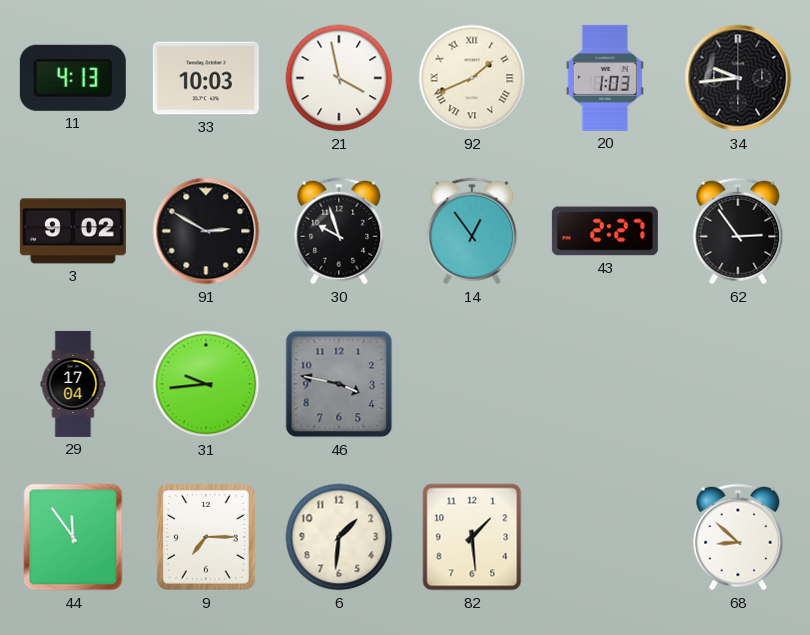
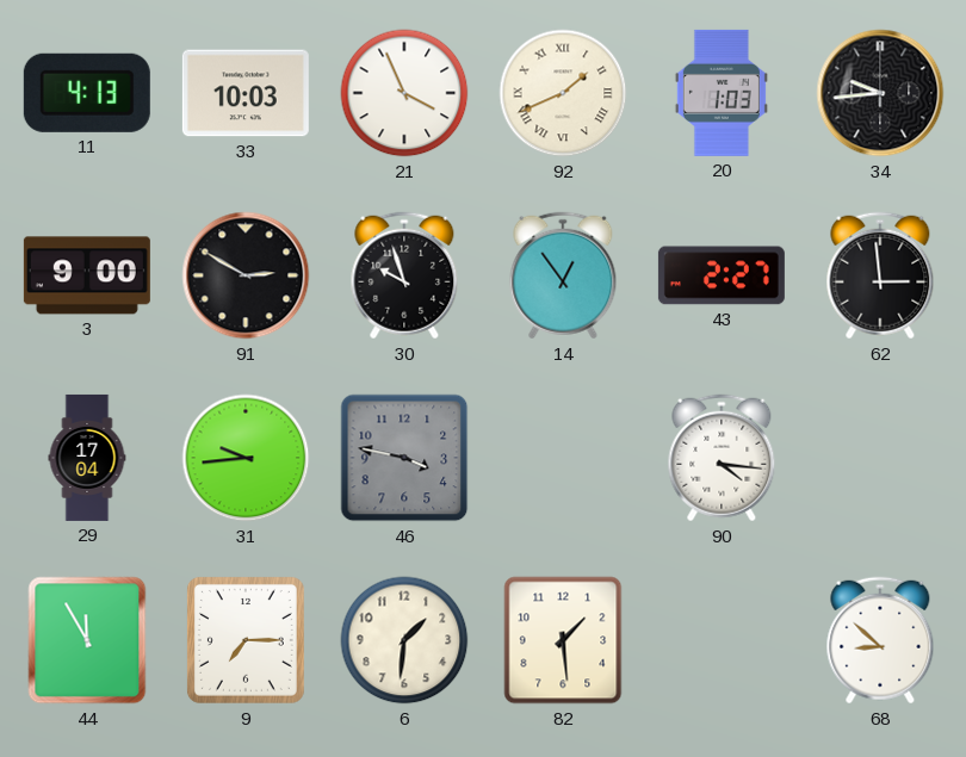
21: 3:58 -> 3:56 (404, 93)
3: 9:02 -> 9:00 (87, 275)
62: 2:54 -> 2:59 (880, 275)
90: none -> 4:16 (722, 458)
44: 11:54 -> 11:55 (87, 640)
